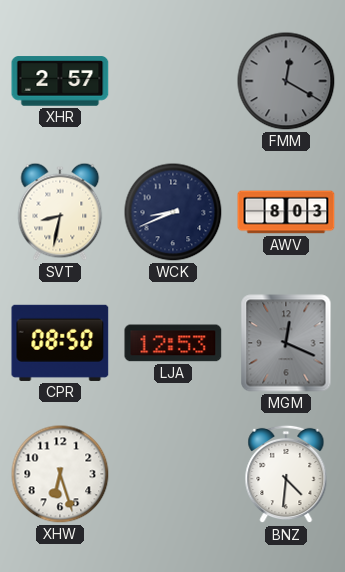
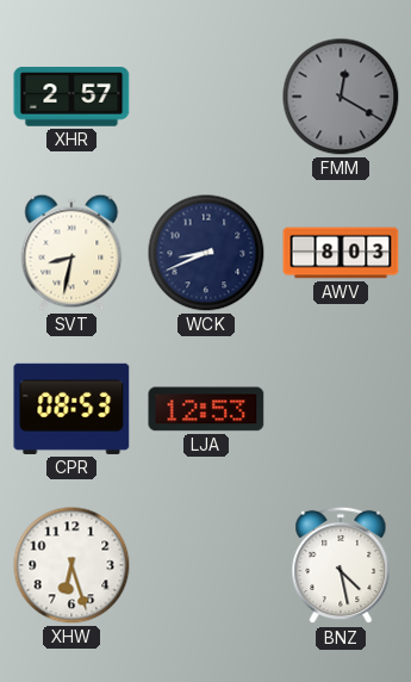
CPR: 08:50 -> 08:53 (71, 409)
MGM: 12:19 -> none (286, 343)
BNZ: 4:31 -> 4:28 (341, 565)
